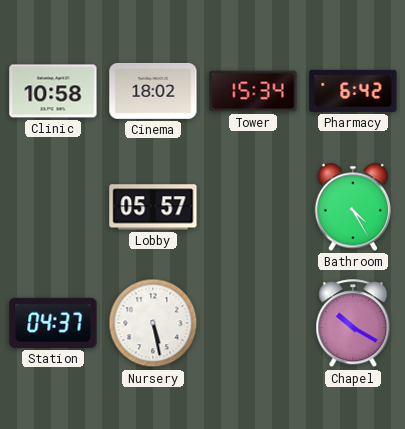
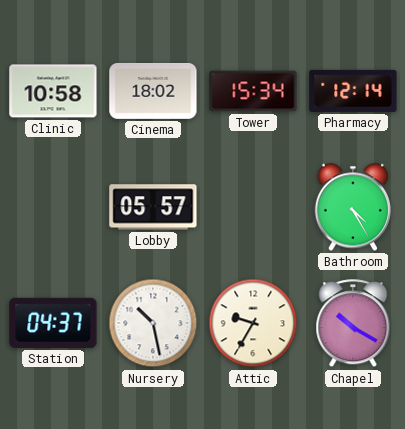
Pharmacy: 6:42 -> 12:14 (353, 91)
Nursery: 5:28 -> 10:28 (153, 323)
Attic: none -> 9:35 (253, 323)
